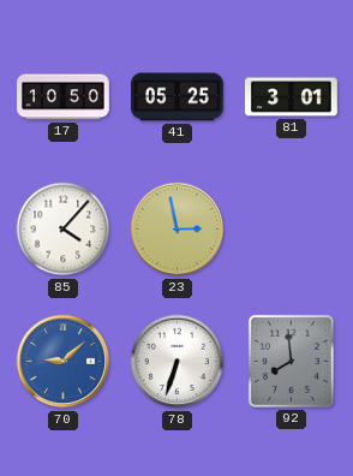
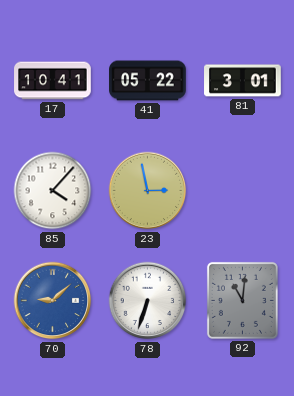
17: 10:50 -> 10:41 (53, 81)
41: 05:25 -> 05:22 (148, 81)
92: 7:59 -> 11:01 (242, 300)
